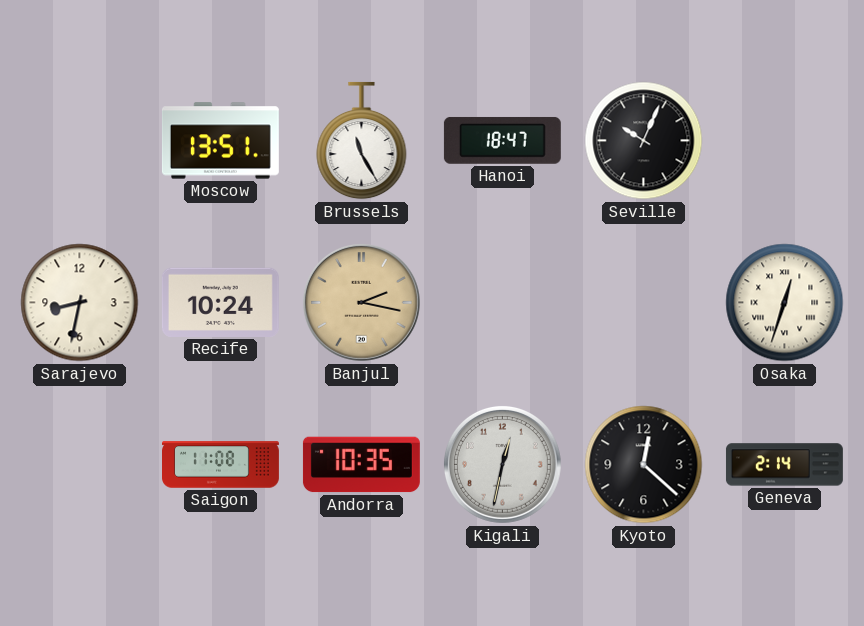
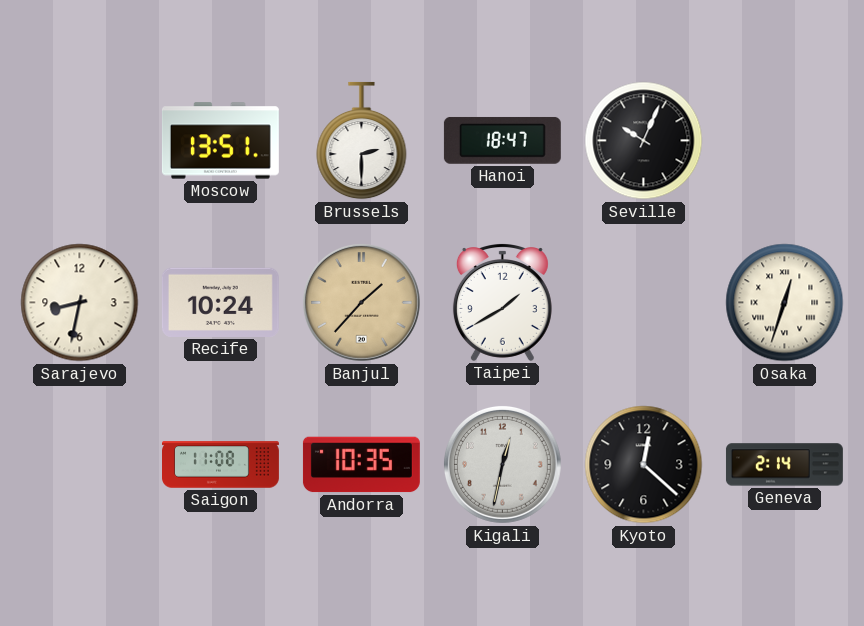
Brussels: 11:25 -> 2:30 (362, 141)
Banjul: 2:17 -> 1:37 (361, 302)
Taipei: none -> 1:40 (502, 303)
